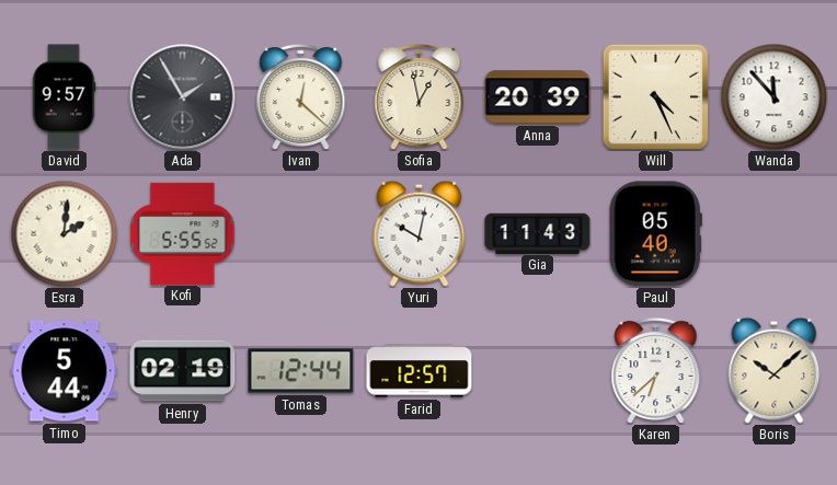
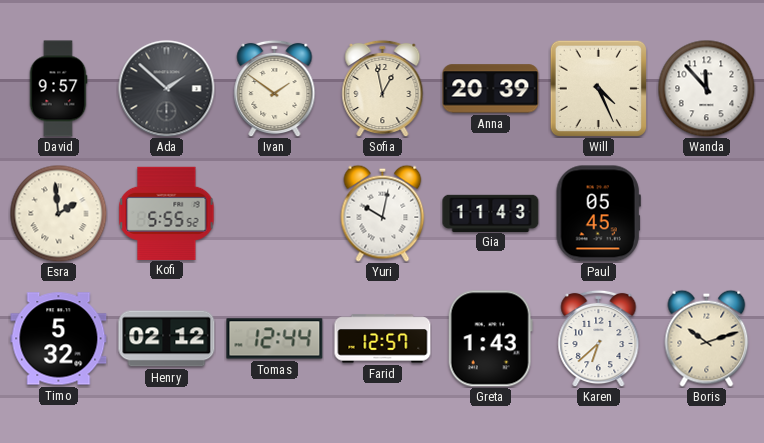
Ada: 1:55 -> 1:52 (167, 89)
Ivan: 12:22 -> 1:51 (275, 88)
Esra: 2:01 -> 1:59 (58, 213)
Paul: 05:40 -> 05:45 (598, 214)
Timo: 5:44 -> 5:32 (59, 339)
Henry: 02:19 -> 02:12 (167, 339)
Greta: none -> 1:43 (490, 339)
Boris: 10:08 -> 10:12 (707, 338)
